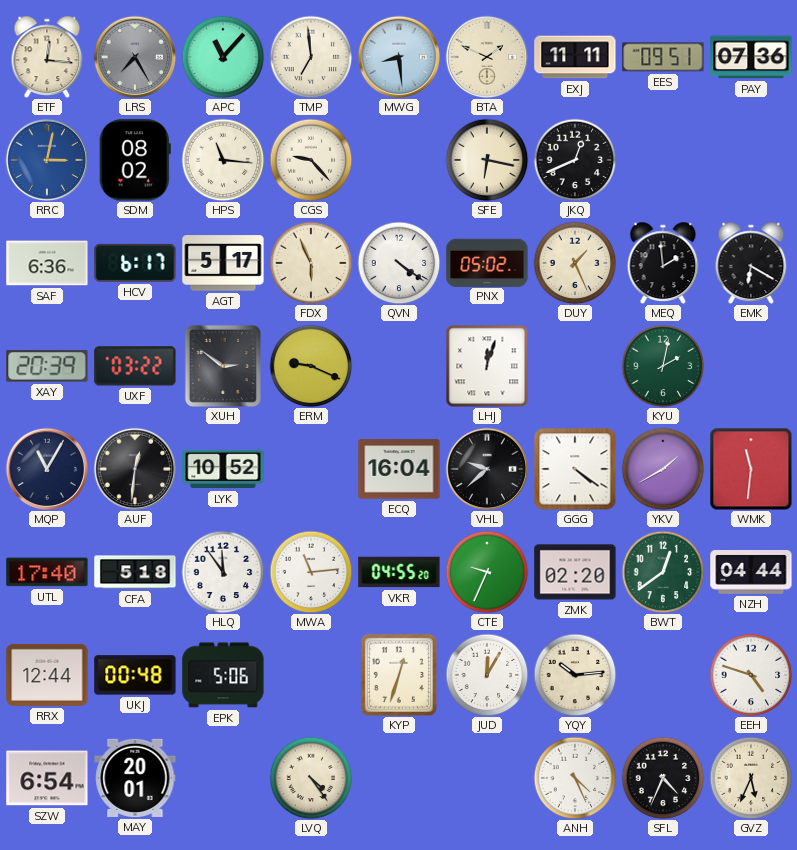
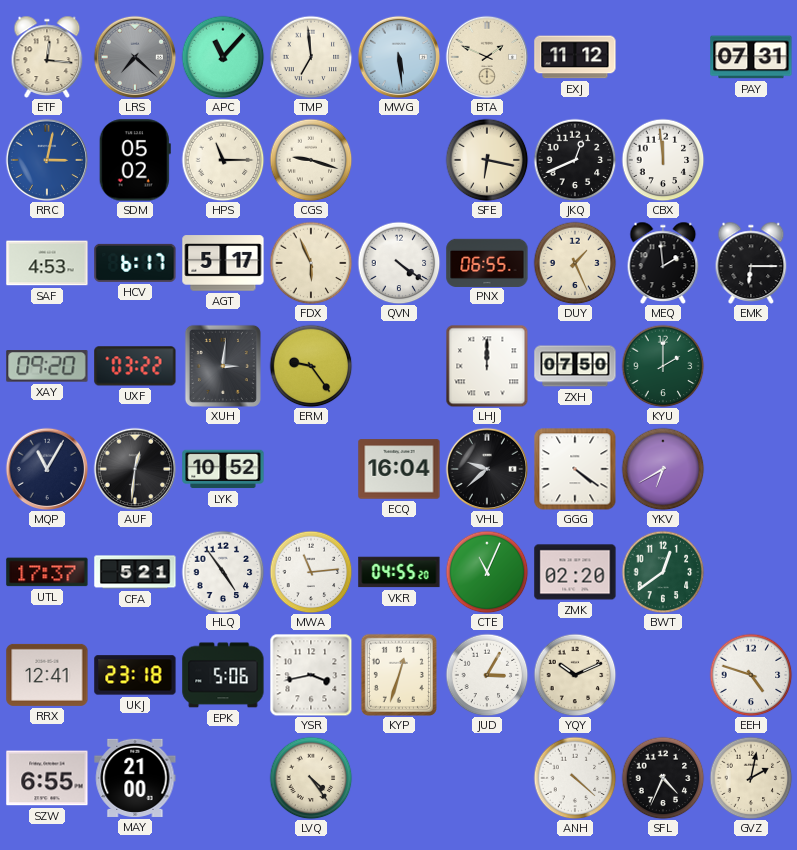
LRS: 7:25 -> 7:22 (135, 57)
MWG: 8:29 -> 5:29 (399, 57)
EXJ: 11:11 -> 11:12 (575, 57)
EES: 09:51 -> none (663, 57)
PAY: 07:36 -> 07:31 (751, 57)
SDM: 08:02 -> 05:02 (135, 160)
HPS: 11:16 -> 11:15 (223, 160)
CGS: 9:23 -> 9:18 (311, 160)
CBX: none -> 11:59 (663, 160)
SAF: 6:36 -> 4:53 (47, 263)
PNX: 05:02 -> 06:55 (487, 262)
EMK: 6:20 -> 6:15 (751, 263)
XAY: 20:39 -> 09:20 (47, 366)
XUH: 2:51 -> 3:01 (223, 366)
ERM: 9:19 -> 9:24 (311, 366)
LHJ: 12:03 -> 12:00 (487, 366)
ZXH: none -> 07:50 (575, 366)
KYU: 2:02 -> 2:00 (663, 366)
YKV: 1:40 -> 6:40 (663, 469)
WMK: 11:31 -> none (751, 469)
UTL: 17:40 -> 17:37 (47, 572)
CFA: 5:18 -> 5:21 (135, 572)
HLQ: 11:54 -> 4:54 (223, 572)
CTE: 9:34 -> 11:04 (487, 572)
NZH: 04:44 -> none (751, 573)
RRX: 12:44 -> 12:41 (47, 675)
UKJ: 00:48 -> 23:18 (135, 675)
YSR: none -> 3:43 (311, 675)
JUD: 12:05 -> 3:05 (487, 675)
YQY: 10:14 -> 10:11 (575, 675)
SZW: 6:54 -> 6:55 (47, 778)
MAY: 20:01 -> 21:00 (135, 778)
ANH: 4:26 -> 4:22 (575, 778)
GVZ: 5:34 -> 2:02 (751, 778)
